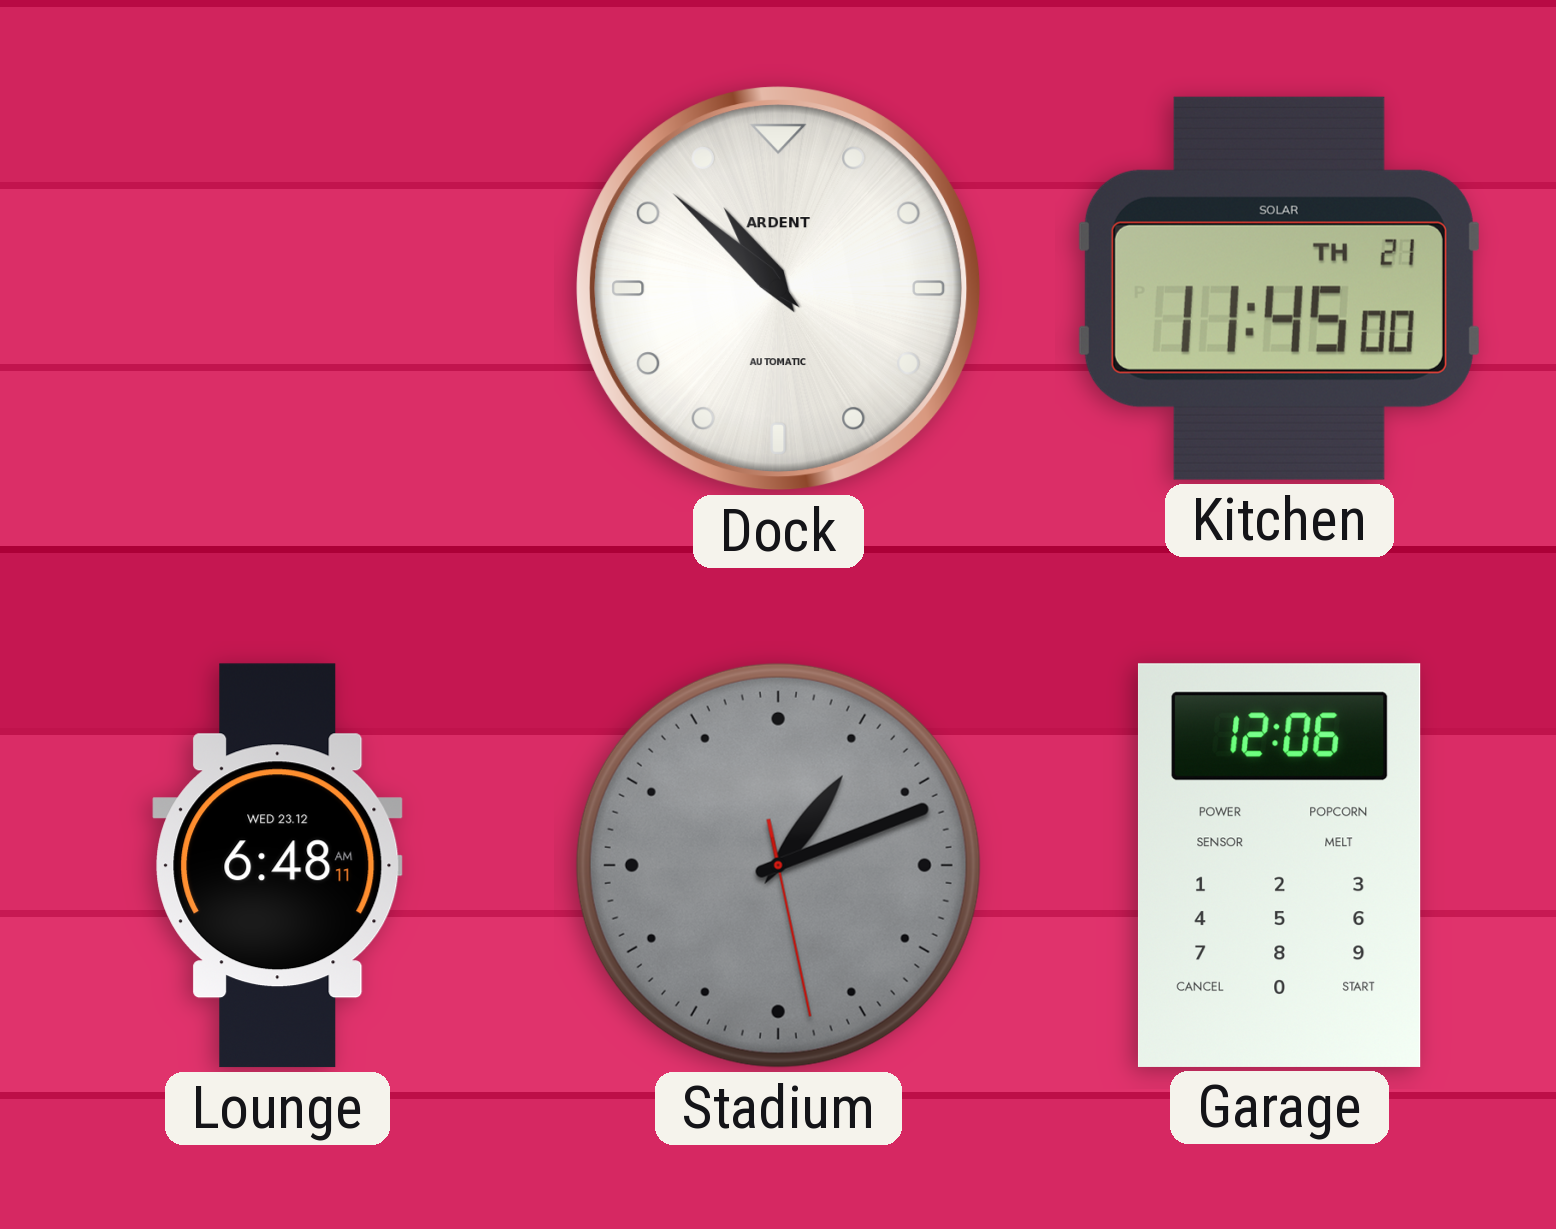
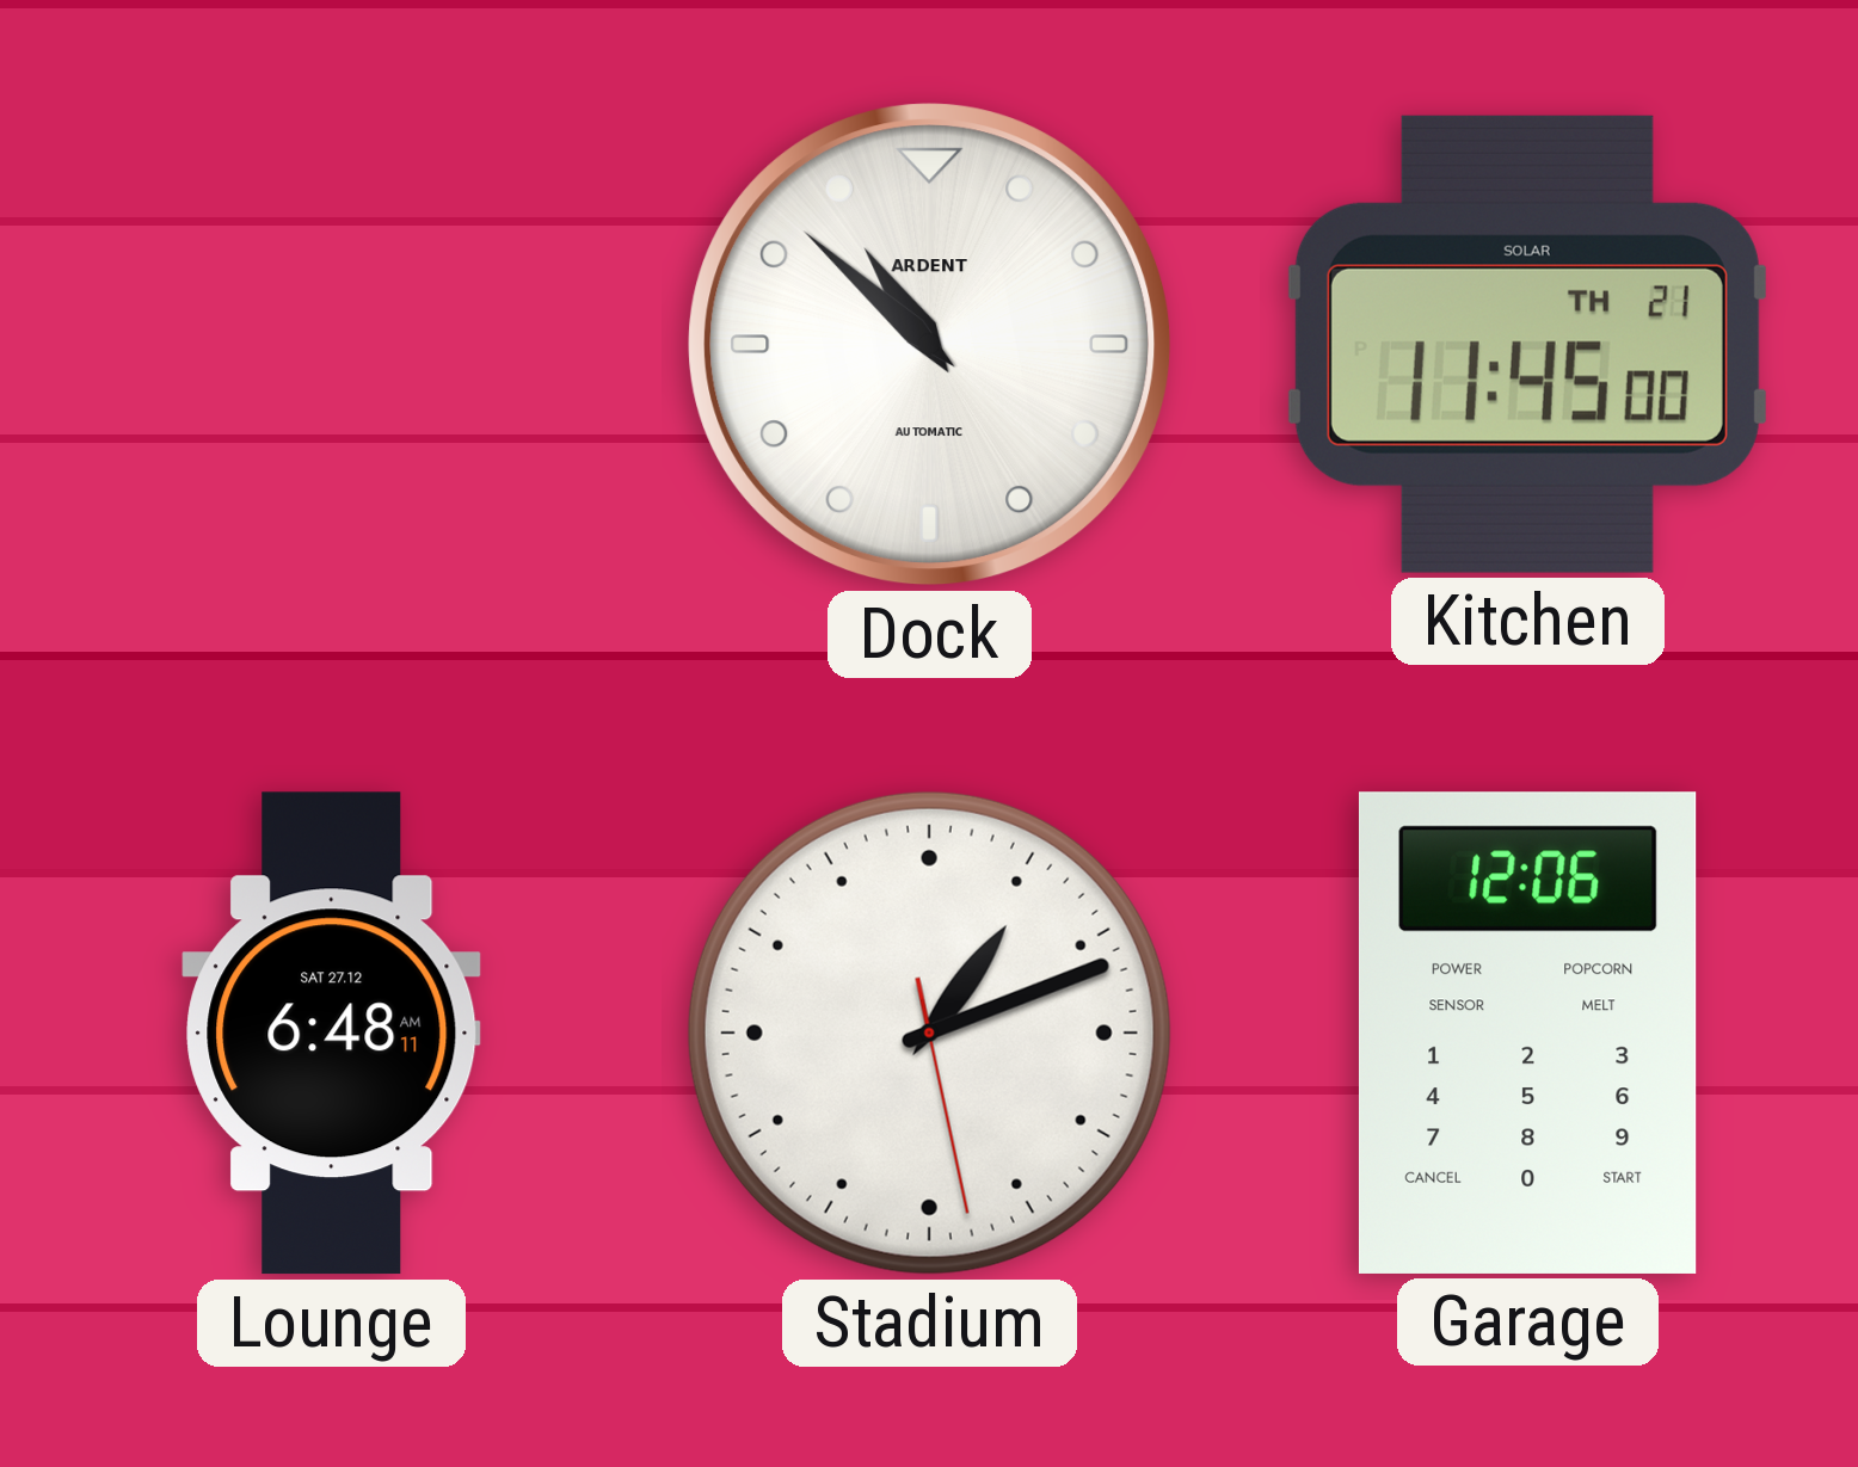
Lounge date: WED 23.12 -> SAT 27.12 (332, 1034)
Stadium dial: grey -> white (929, 1033)
